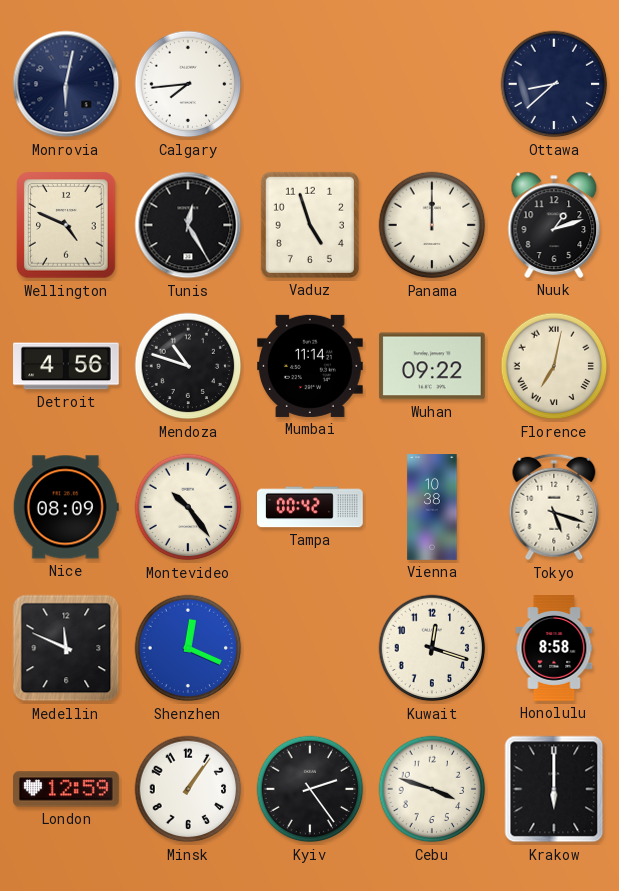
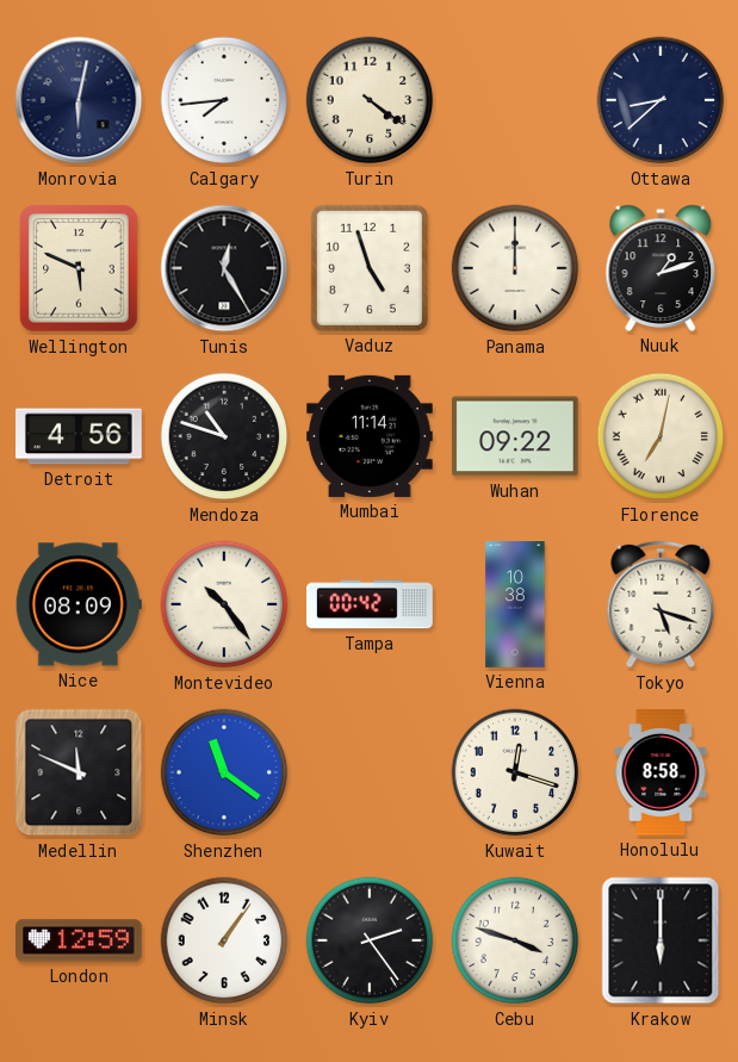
Turin: none -> 4:21 (370, 100)
Wellington: 4:49 -> 5:49 (79, 268)
Shenzhen: 12:19 -> 11:21 (224, 772)
